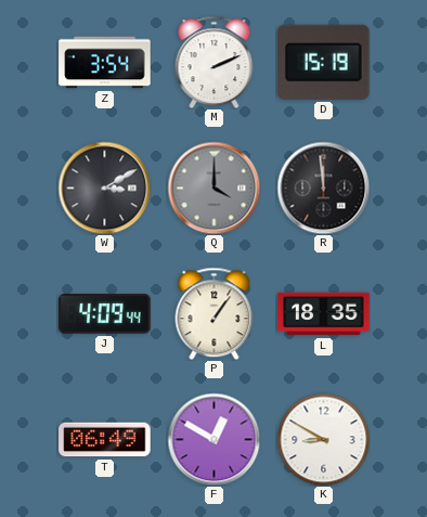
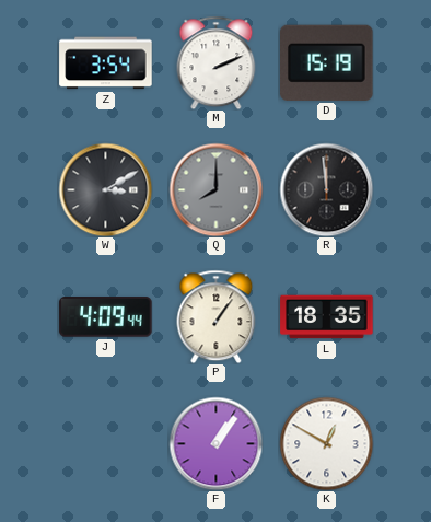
Q: 4:00 -> 8:00 (215, 189)
T: 06:49 -> none (105, 440)
F: 12:50 -> 1:06 (215, 443)
K: 8:50 -> 12:50 (326, 443)
